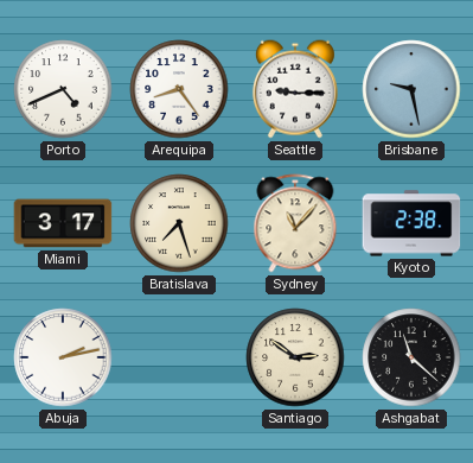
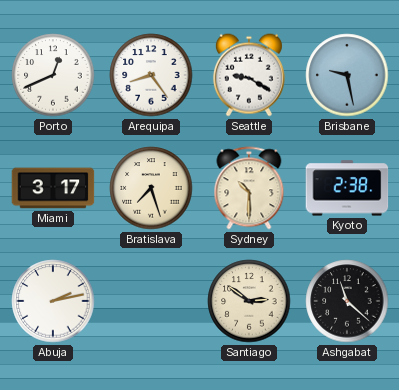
Porto: 4:41 -> 12:41 (53, 75)
Seattle: 9:15 -> 9:20 (249, 75)
Sydney: 11:07 -> 10:30 (249, 188)
